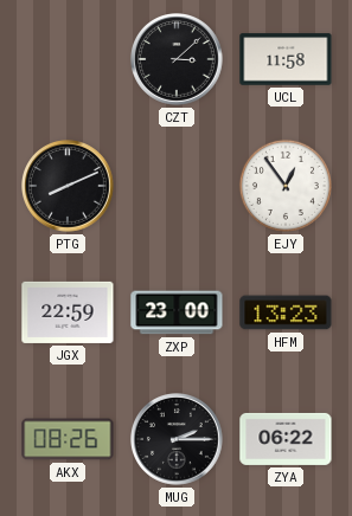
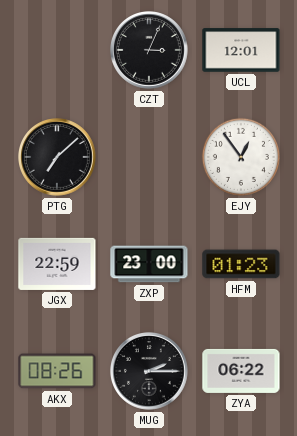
CZT: 3:08 -> 3:04 (150, 51)
UCL: 11:58 -> 12:01 (241, 50)
PTG: 8:11 -> 7:08 (58, 158)
HFM: 13:23 -> 01:23 (241, 264)
